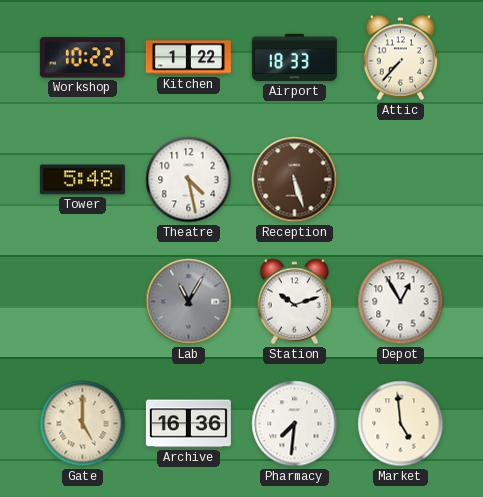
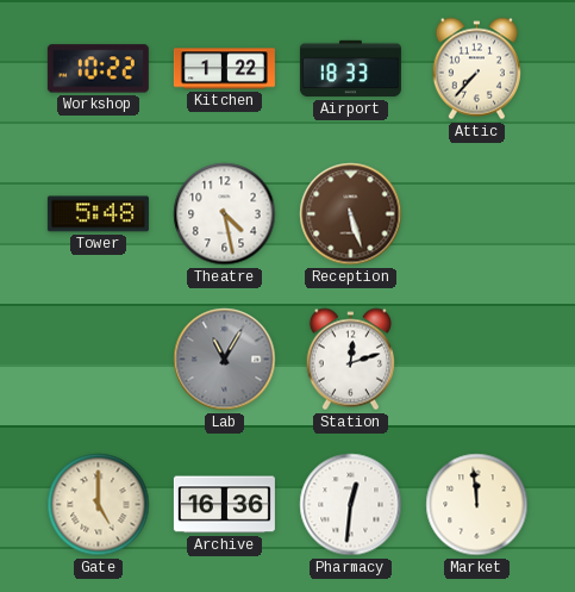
Station: 10:12 -> 12:12 (350, 360)
Depot: 12:55 -> none (401, 302)
Pharmacy: 7:31 -> 12:31 (351, 505)
Market: 4:59 -> 11:59 (477, 505)
